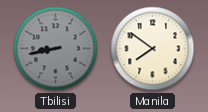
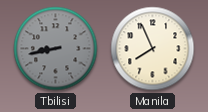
Manila: 7:51 -> 7:56 (153, 49)
